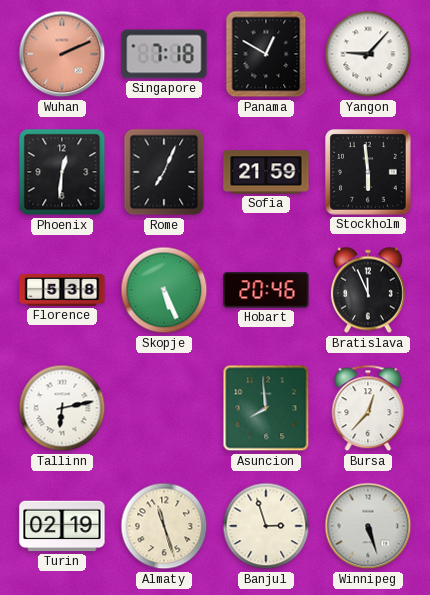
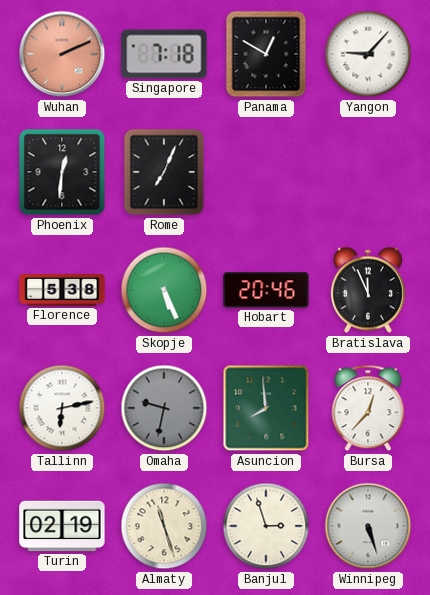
Sofia: 21:59 -> none (266, 172)
Stockholm: 5:59 -> none (369, 173)
Omaha: none -> 9:32 (164, 408)
